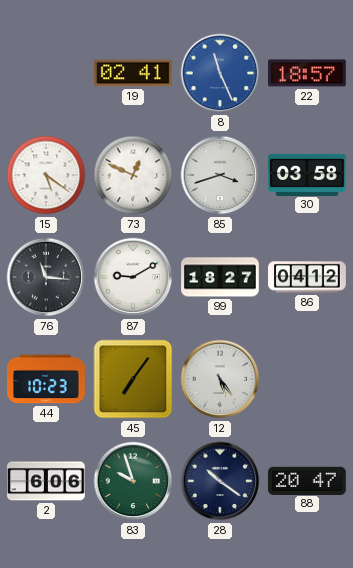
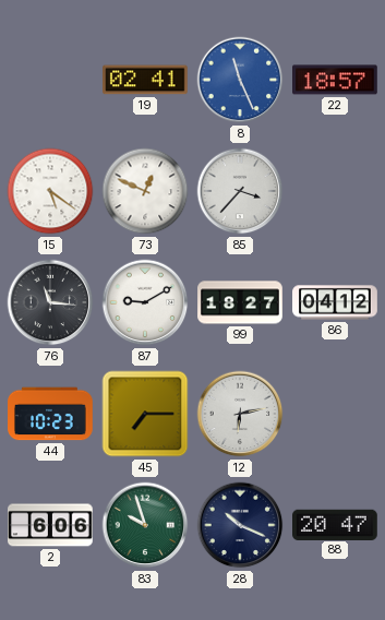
85: 3:42 -> 3:37 (240, 191)
30: 03:58 -> none (307, 174)
45: 7:06 -> 7:15 (145, 414)
12: 5:24 -> 6:13 (240, 414)
28: 10:21 -> 10:19 (240, 525)
